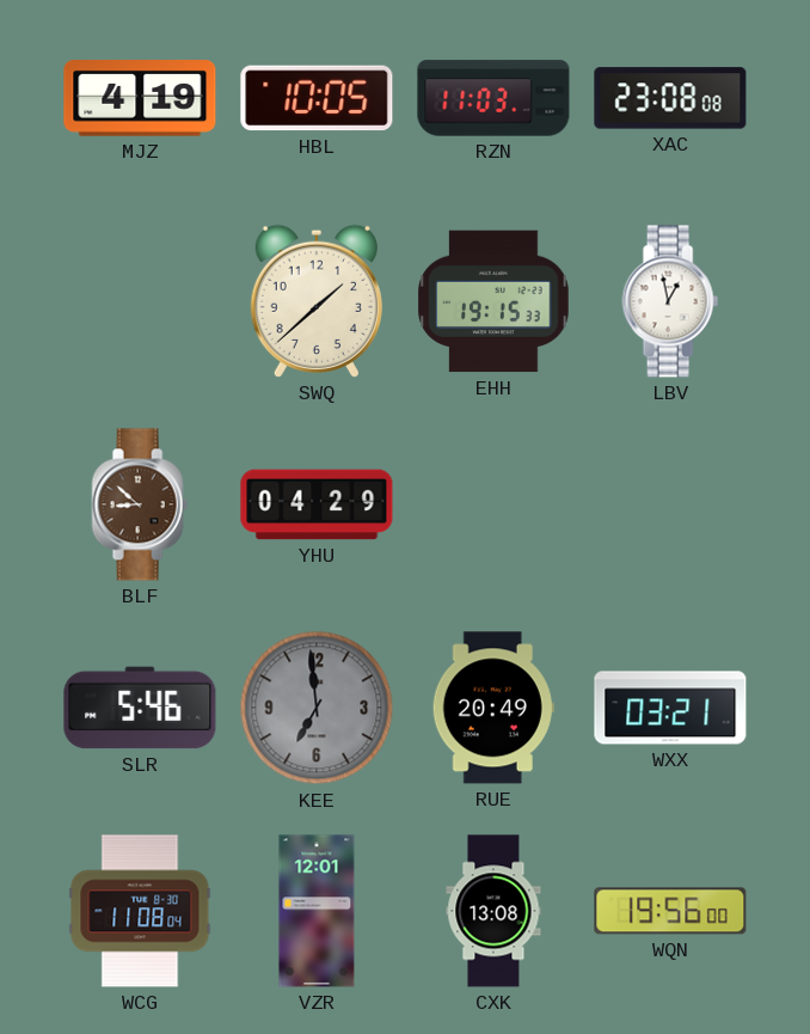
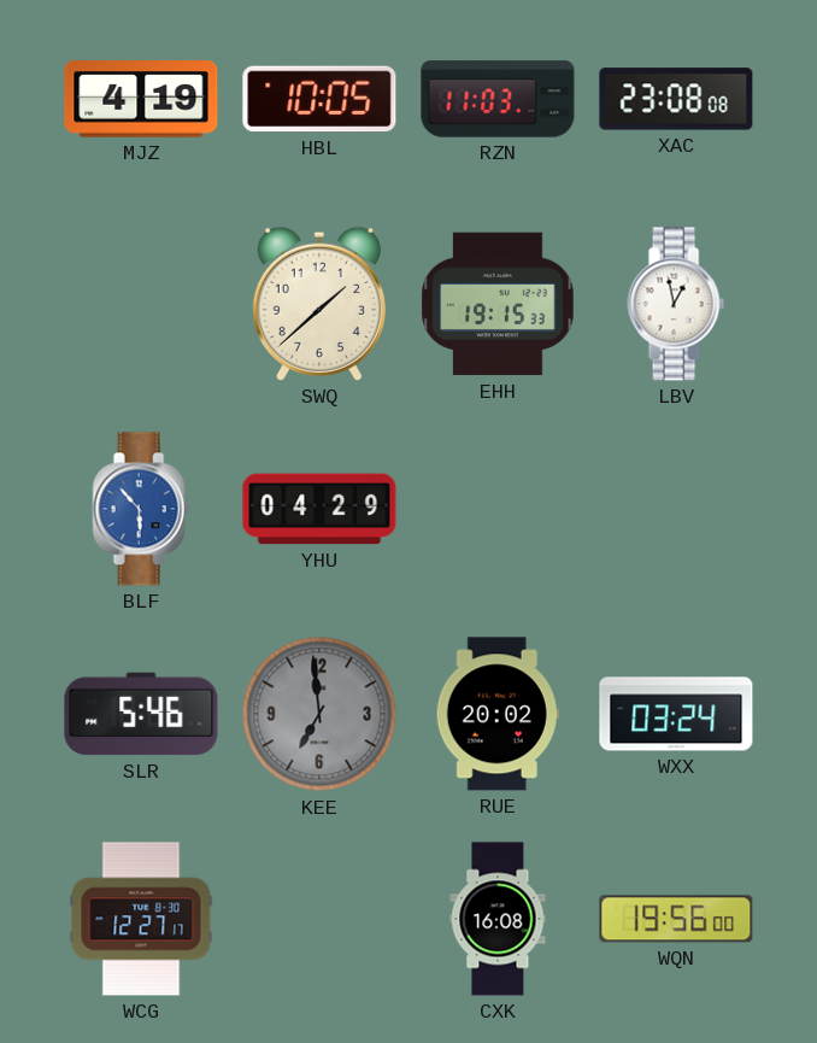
BLF: 8:52 -> 5:53 (141, 509)
BLF dial: brown -> blue (141, 509)
RUE: 20:49 -> 20:02 (498, 714)
WXX: 03:21 -> 03:24 (676, 714)
WCG: 11:08 -> 12:27 (141, 919)
VZR: 12:01 -> none (317, 911)
CXK: 13:08 -> 16:08 (498, 919)
